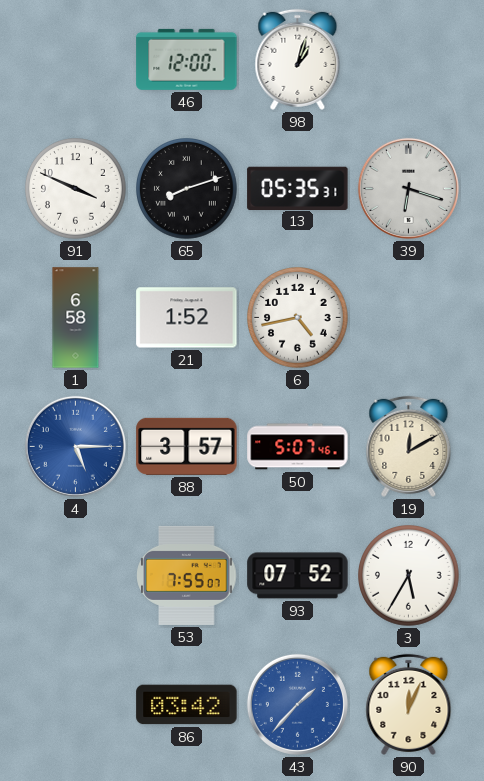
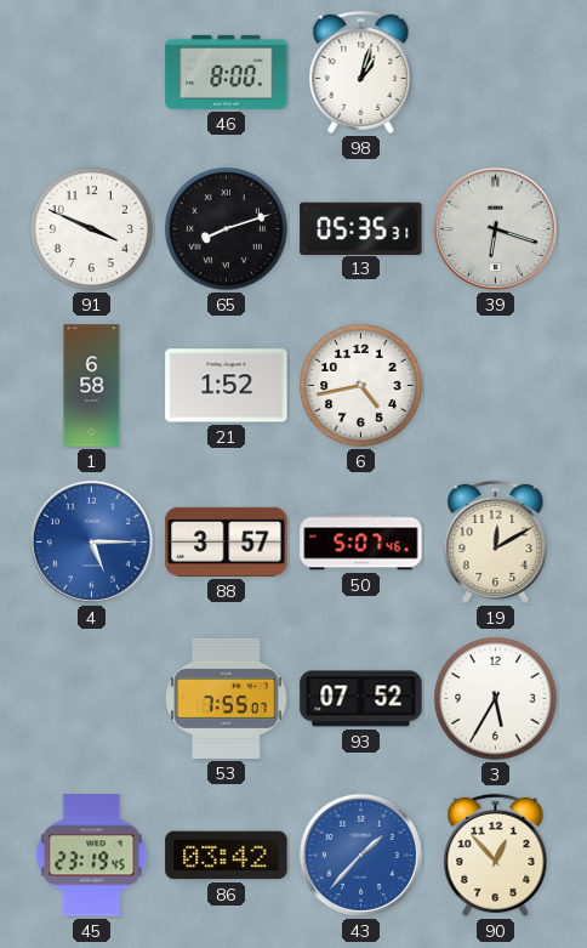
46: 12:00 -> 8:00 (227, 72)
45: none -> 23:19 (92, 856)
90: 12:04 -> 12:53 (496, 855)
